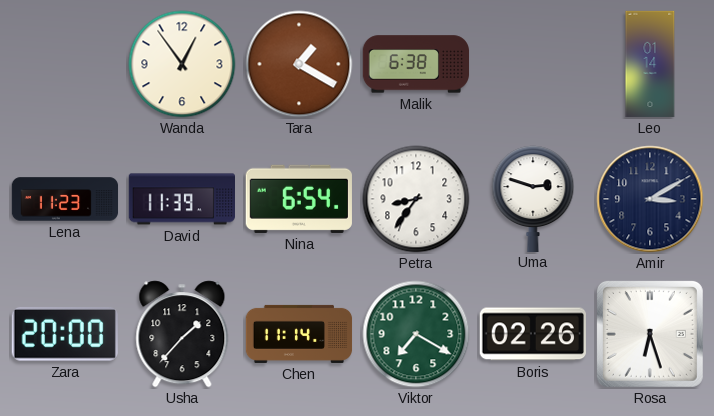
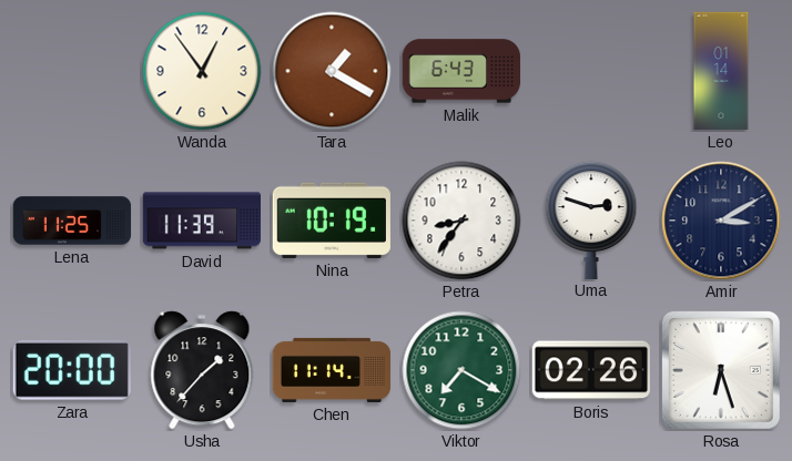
Malik: 6:38 -> 6:43 (461, 71)
Lena: 11:23 -> 11:25 (72, 221)
Nina: 6:54 -> 10:19 (332, 221)
